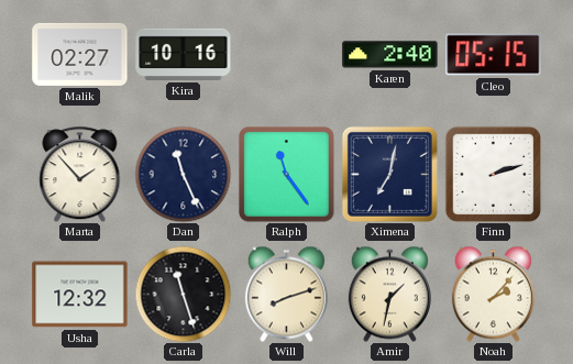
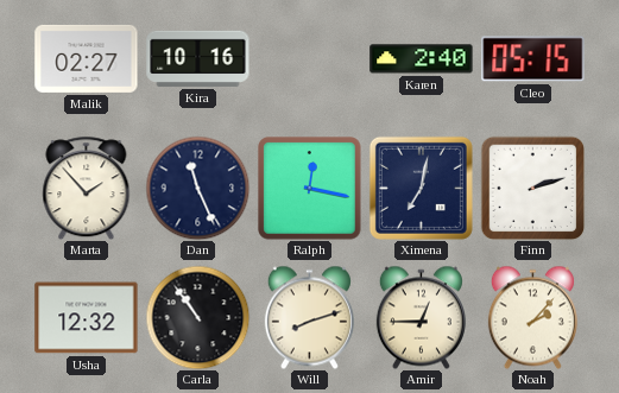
Ralph: 11:24 -> 12:17 (310, 189)
Carla: 11:27 -> 10:54 (197, 317)
Amir: 1:32 -> 12:45 (421, 317)
